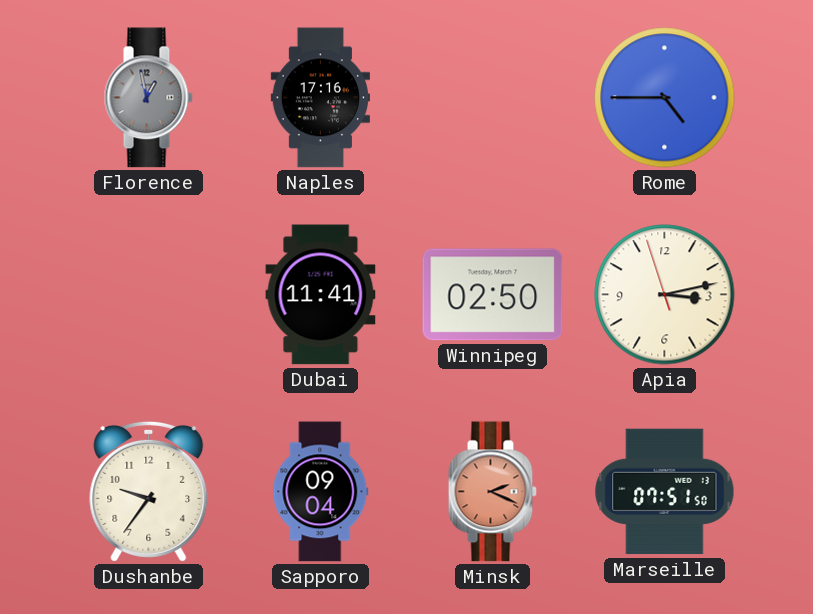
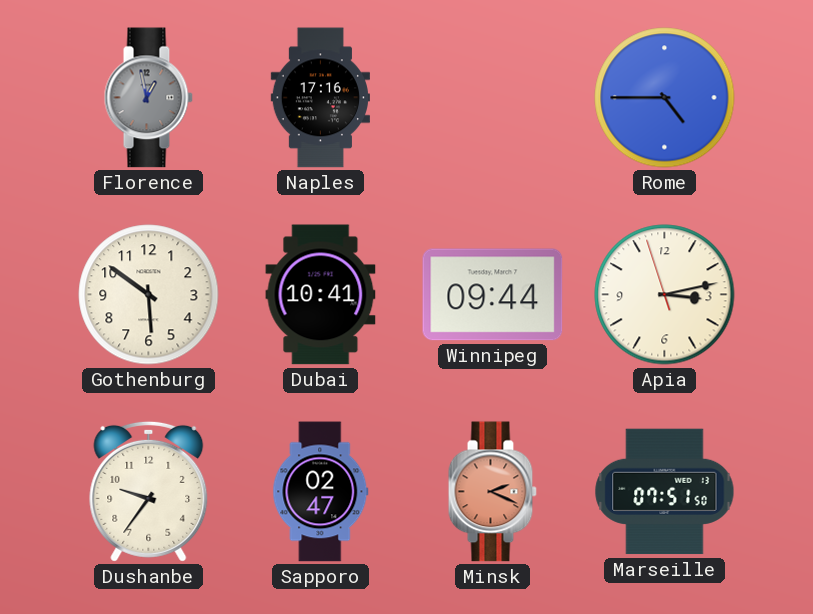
Gothenburg: none -> 5:51 (149, 295)
Dubai: 11:41 -> 10:41 (321, 295)
Winnipeg: 02:50 -> 09:44 (493, 295)
Sapporo: 09:04 -> 02:47 (321, 492)
